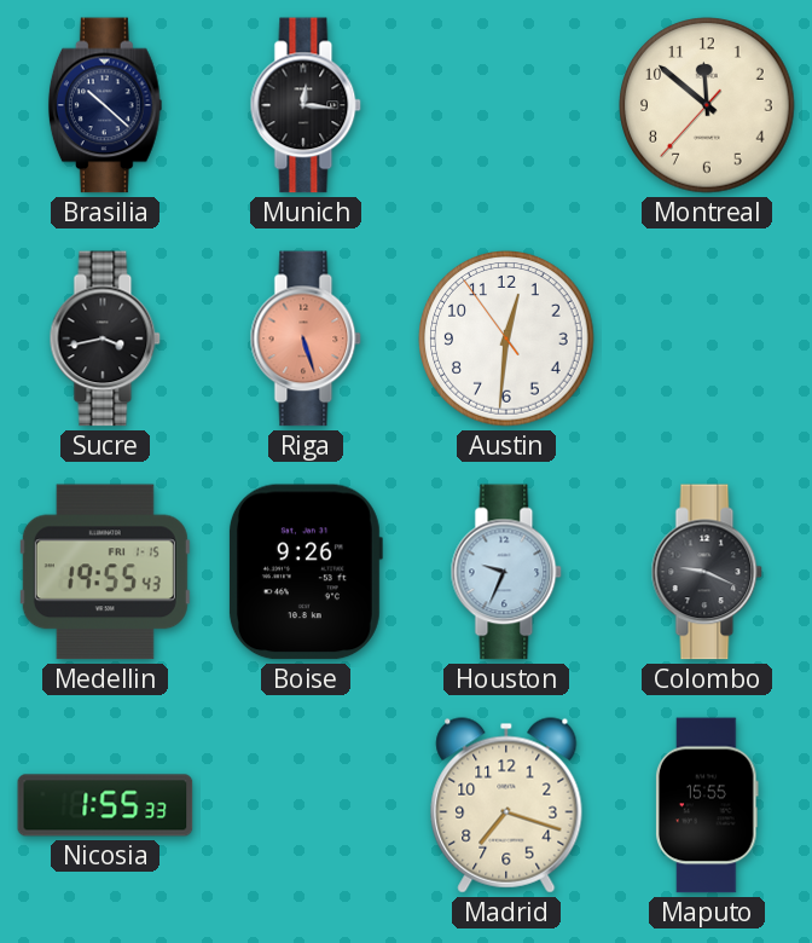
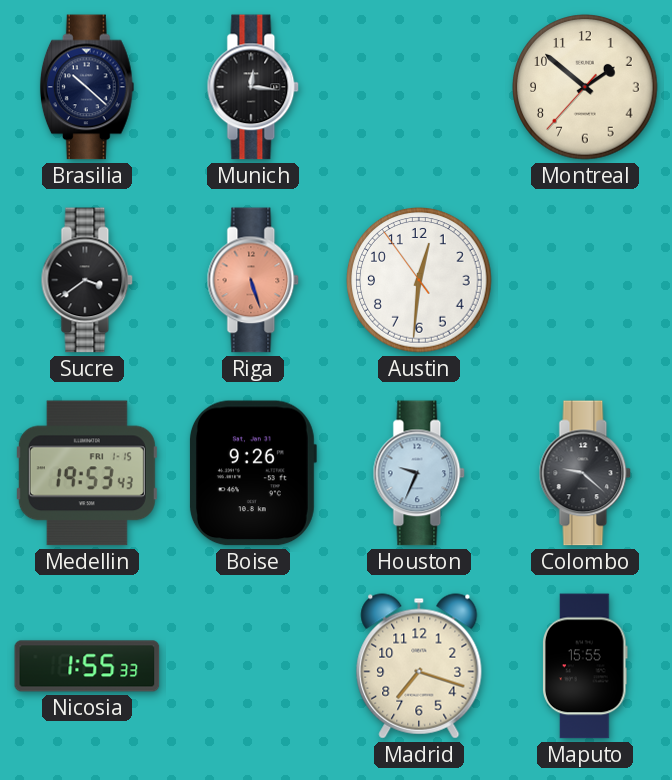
Montreal: 11:51 -> 1:51 (585, 87)
Sucre: 3:43 -> 3:39 (87, 280)
Medellin: 19:55 -> 19:53 (87, 473)
Colombo: 9:19 -> 9:22 (585, 473)
